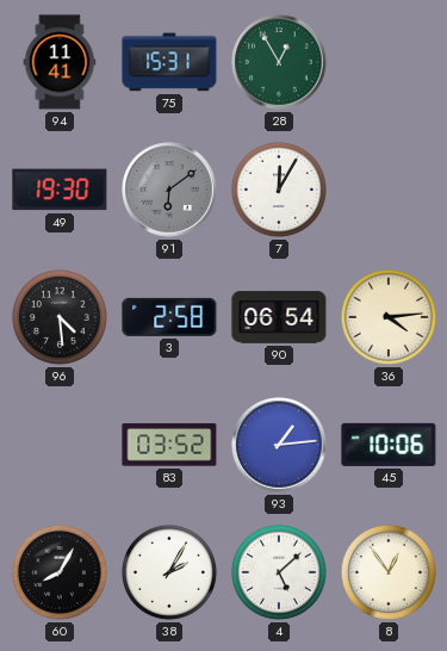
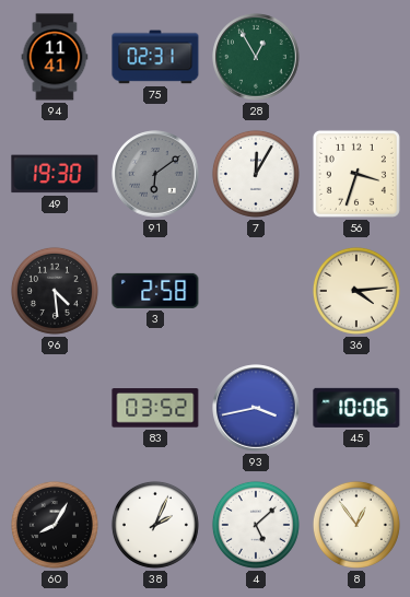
75: 15:31 -> 02:31 (155, 57)
56: none -> 3:33 (356, 174)
90: 06:54 -> none (279, 317)
93: 1:14 -> 3:43 (256, 408)
38: 2:05 -> 2:04 (155, 525)
